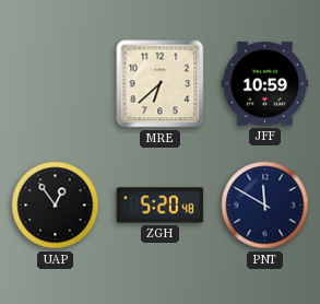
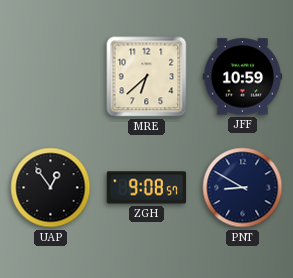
ZGH: 5:20 -> 9:08 (147, 188)
PNT: 11:50 -> 8:50 (243, 188)
